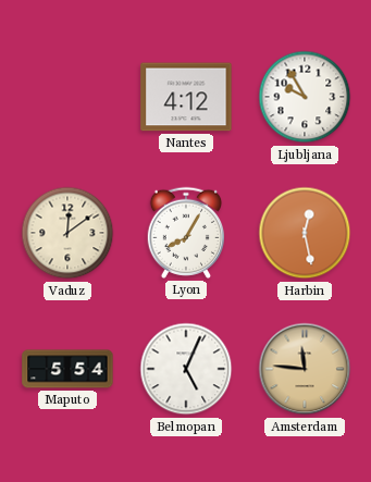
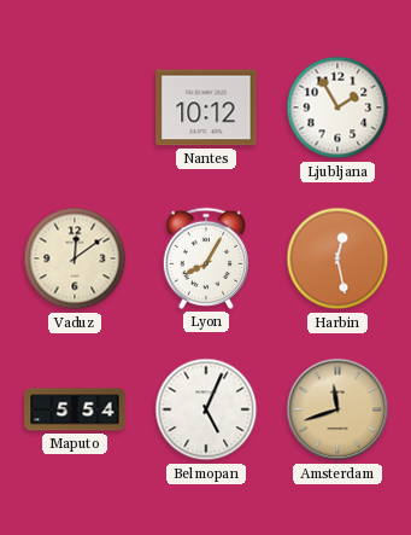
Nantes: 4:12 -> 10:12 (206, 107)
Ljubljana: 9:55 -> 1:55 (337, 107)
Amsterdam: 11:46 -> 11:42 (337, 409)
